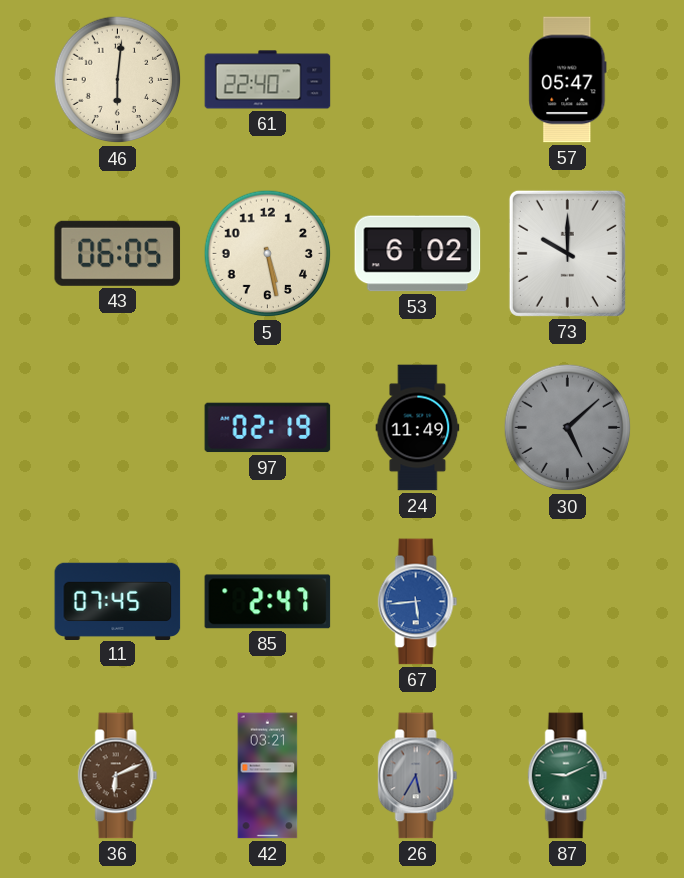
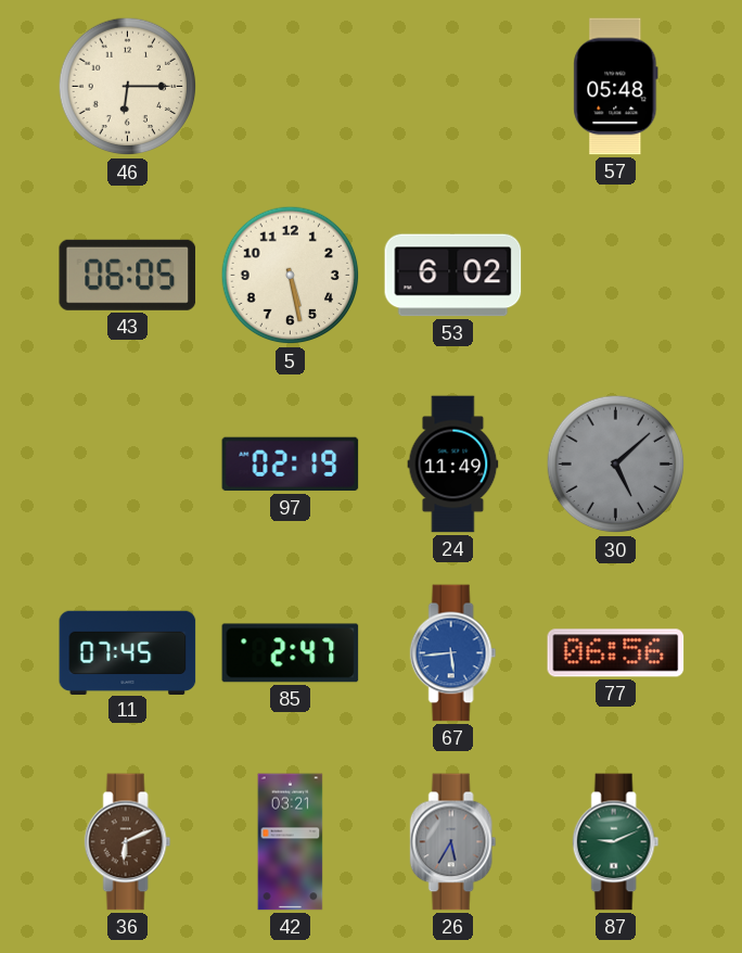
46: 6:01 -> 6:15 (128, 87)
61: 22:40 -> none (268, 80)
57: 05:47 -> 05:48 (616, 87)
73: 10:00 -> none (567, 253)
77: none -> 06:56 (616, 653)
